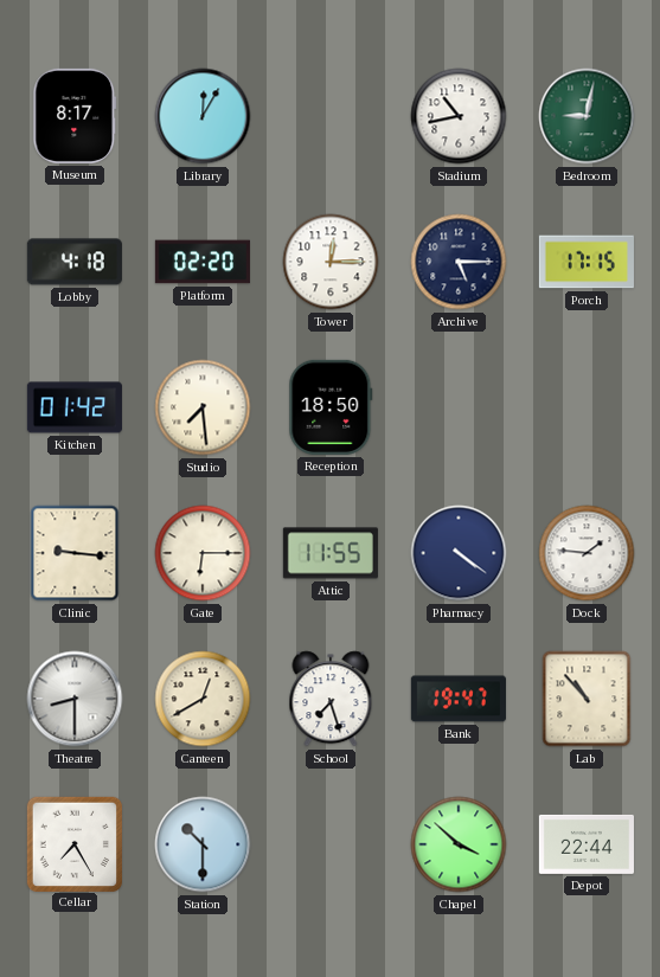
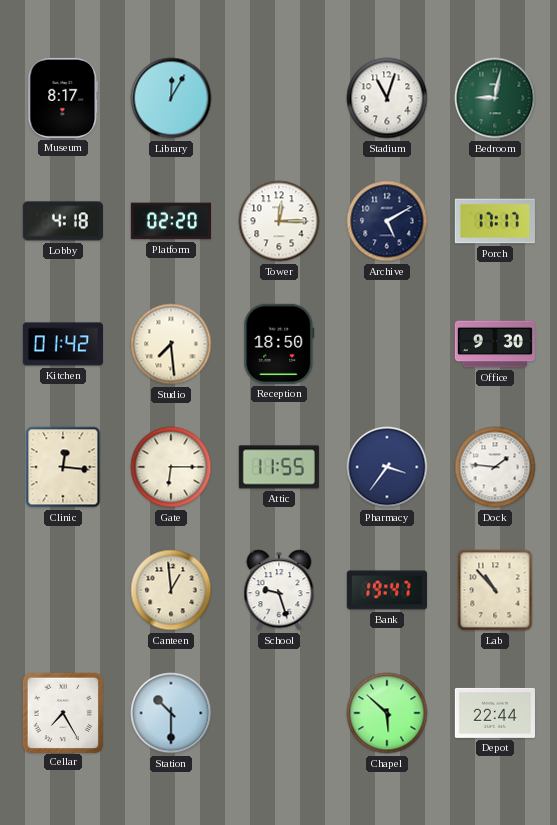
Stadium: 10:43 -> 11:03 (387, 98)
Archive: 5:15 -> 5:10 (387, 221)
Porch: 17:15 -> 17:17 (495, 221)
Office: none -> 9:30 (495, 344)
Clinic: 9:16 -> 12:16 (63, 467)
Pharmacy: 4:21 -> 3:36 (387, 467)
Theatre: 8:30 -> none (75, 699)
Canteen: 12:40 -> 12:59 (171, 590)
School: 7:27 -> 9:27 (279, 590)
Chapel: 3:52 -> 5:52 (387, 713)
